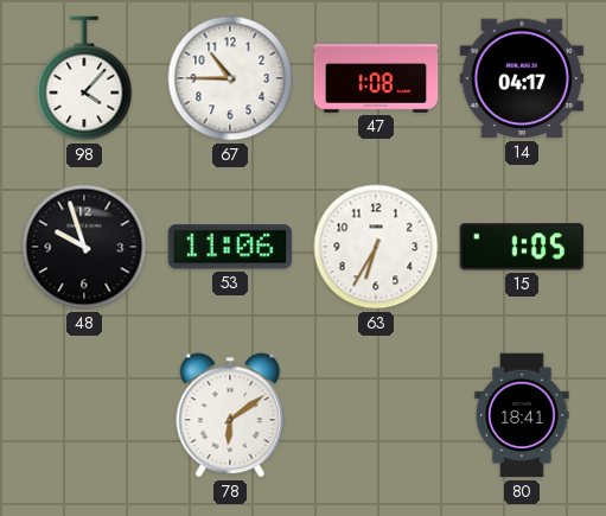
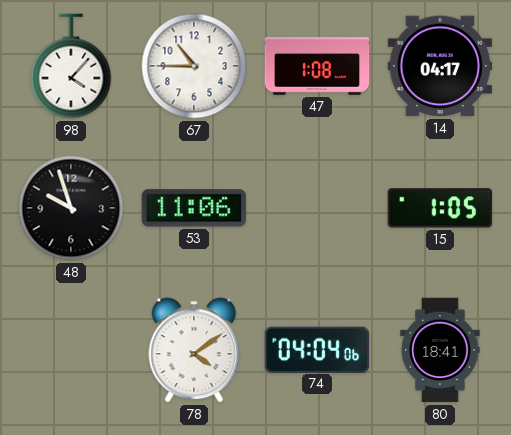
63: 6:35 -> none (376, 247)
78: 6:09 -> 4:09 (194, 350)
74: none -> 04:04 (316, 349)
